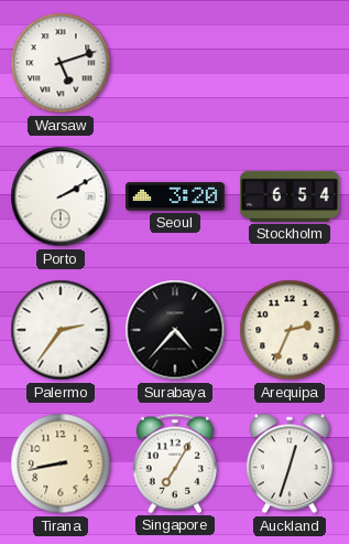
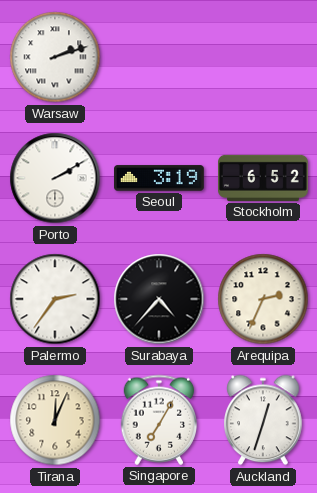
Warsaw: 5:12 -> 2:12 (55, 57)
Seoul: 3:20 -> 3:19 (160, 178)
Stockholm: 6:54 -> 6:52 (264, 178)
Tirana: 8:43 -> 12:04 (55, 420)
